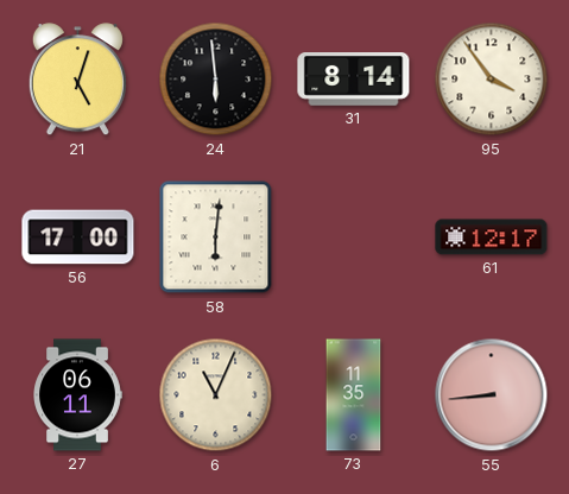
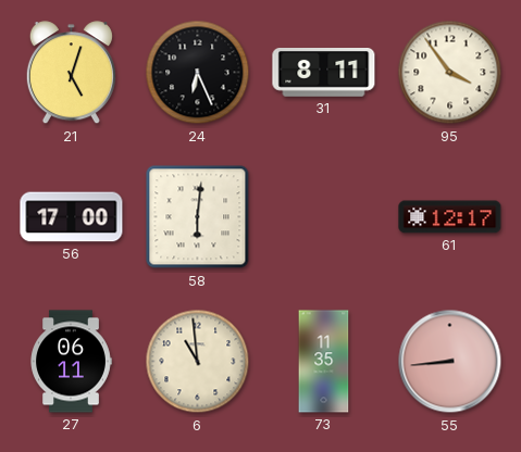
24: 5:59 -> 6:26 (198, 73)
31: 8:14 -> 8:11 (324, 73)
6: 11:04 -> 10:59 (198, 362)
